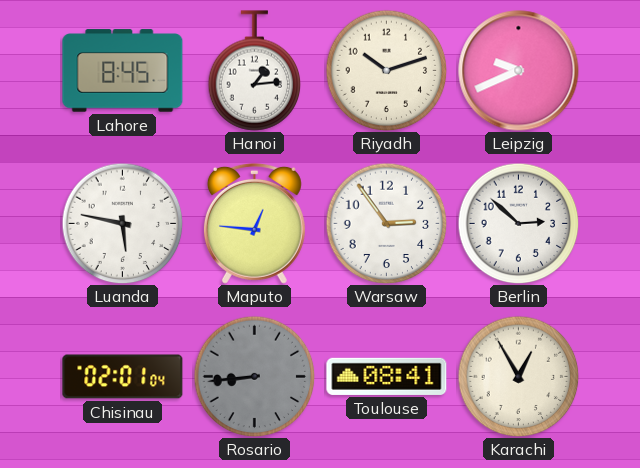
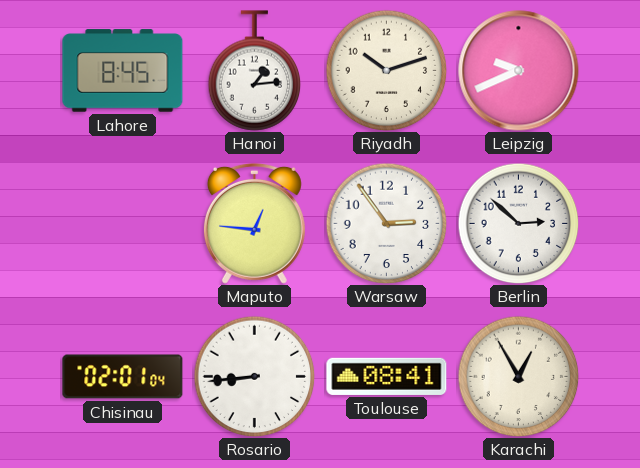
Luanda: 5:47 -> none (122, 223)
Rosario dial: grey -> white (254, 376)
